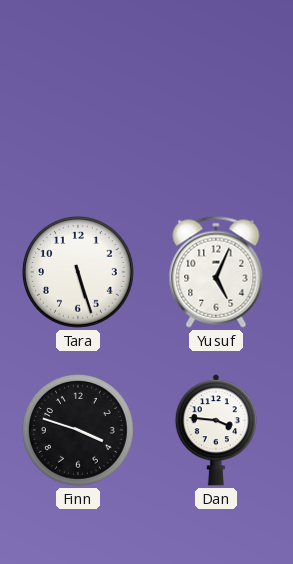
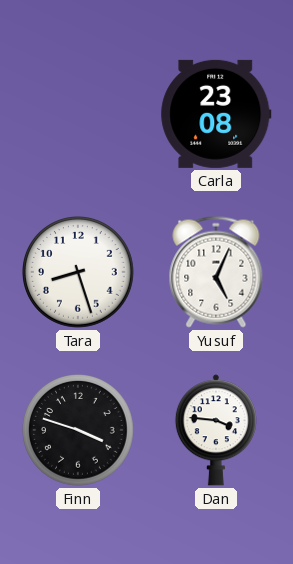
Carla: none -> 23:08 (216, 114)
Tara: 5:27 -> 8:27 (79, 273)
